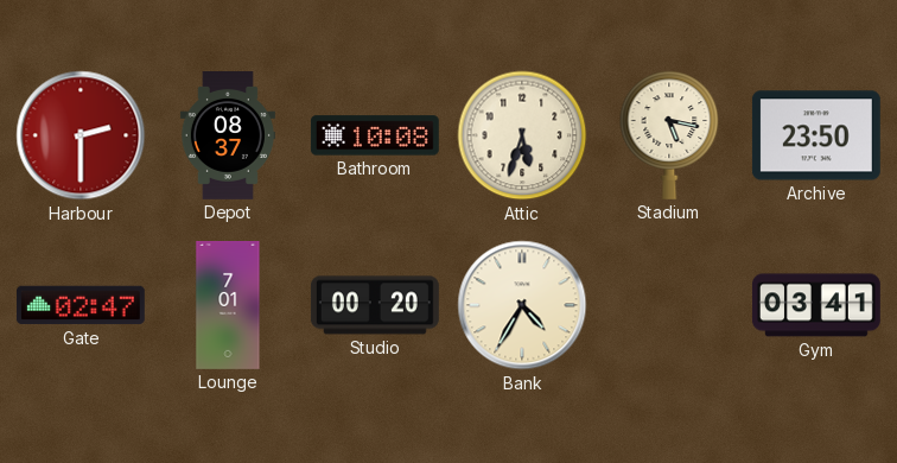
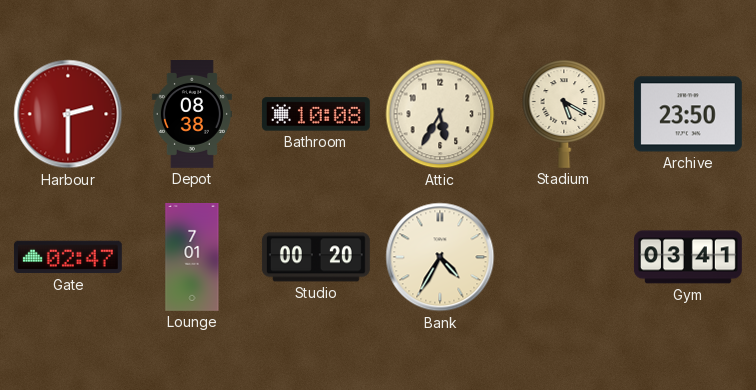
Depot: 08:37 -> 08:38 (192, 115)
Attic: 5:33 -> 5:35 (440, 114)
Stadium: 5:17 -> 5:20 (564, 114)
